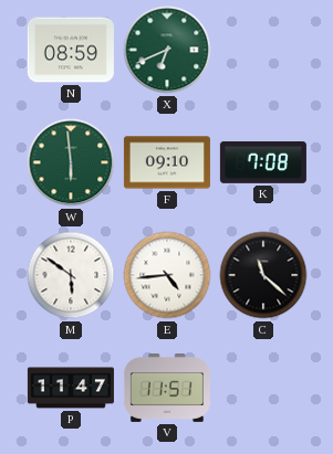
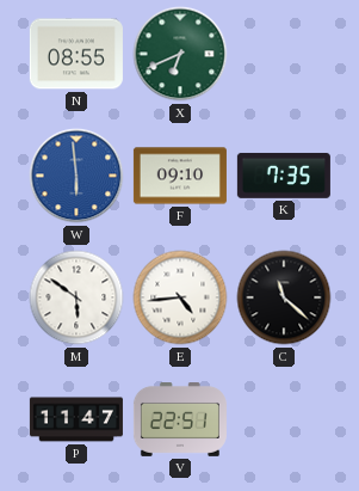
N: 08:59 -> 08:55 (76, 54)
W dial: green -> blue (76, 176)
K: 7:08 -> 7:35 (284, 176)
V: 11:51 -> 22:51 (180, 421)
